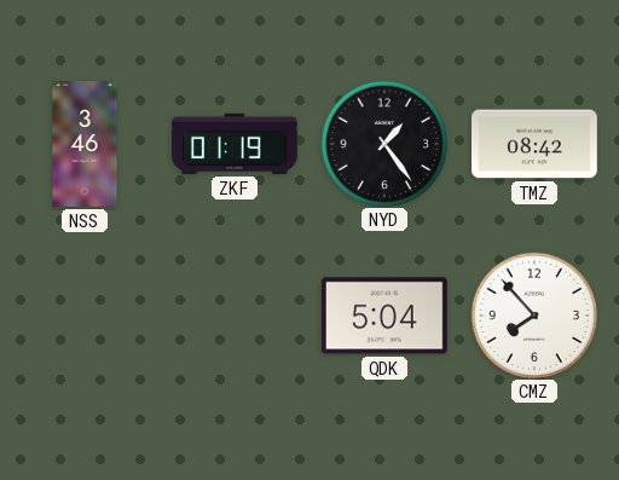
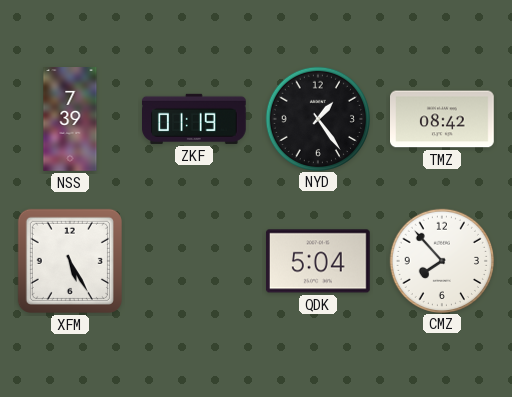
NSS: 3:46 -> 7:39 (70, 119)
XFM: none -> 5:25 (70, 261)
